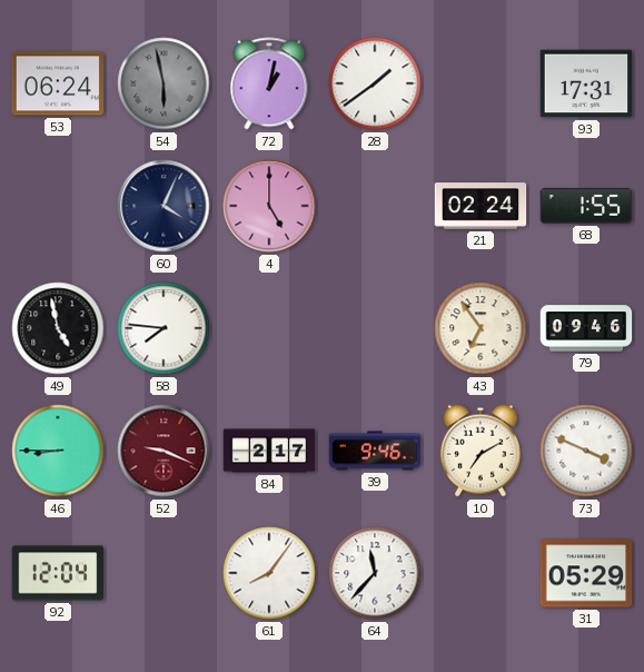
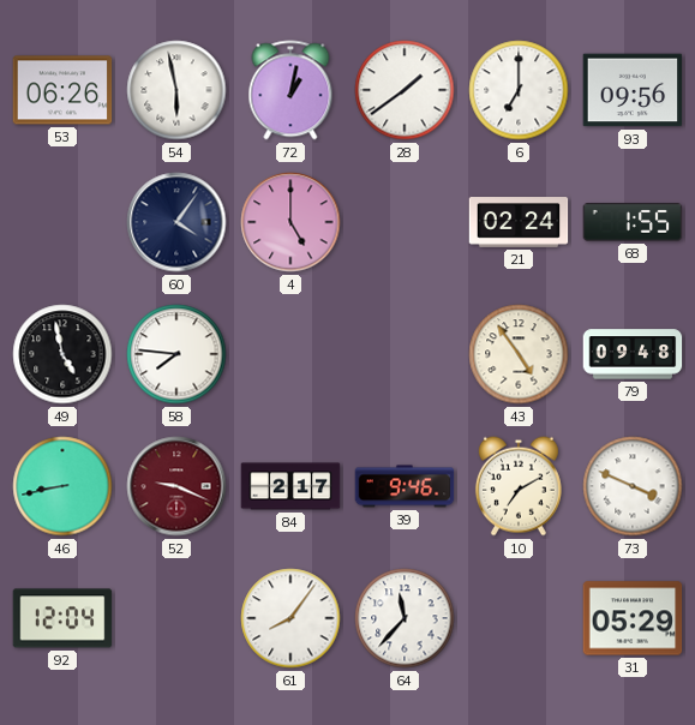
53: 06:24 -> 06:26 (62, 90)
54 dial: grey -> white (176, 90)
6: none -> 7:00 (519, 90)
93: 17:31 -> 09:56 (633, 90)
60: 4:04 -> 4:06 (176, 222)
43: 6:54 -> 4:54 (519, 354)
79: 09:46 -> 09:48 (633, 354)
46: 8:45 -> 8:43 (62, 486)
